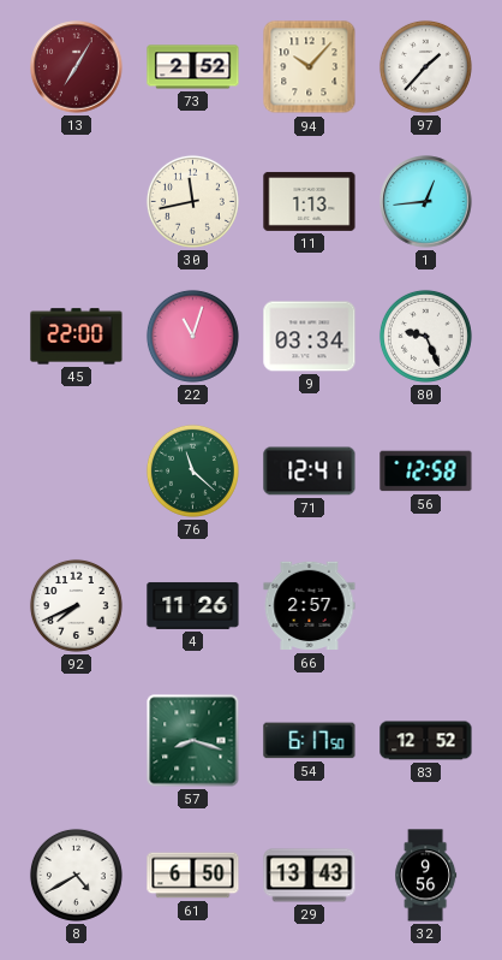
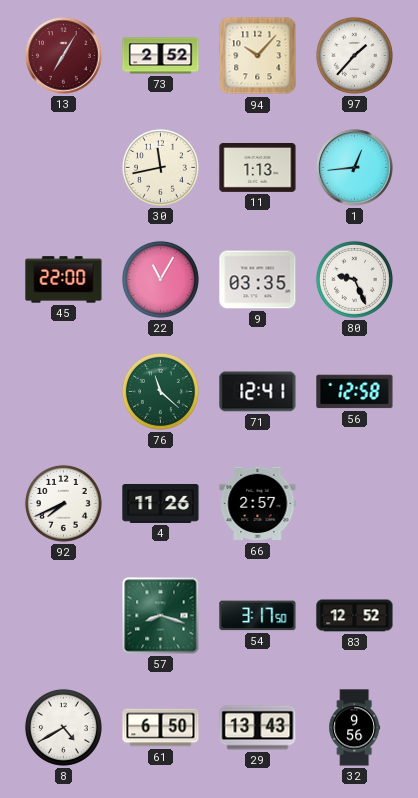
22: 11:03 -> 11:05 (160, 279)
9: 03:34 -> 03:35 (258, 280)
54: 6:17 -> 3:17 (258, 616)
